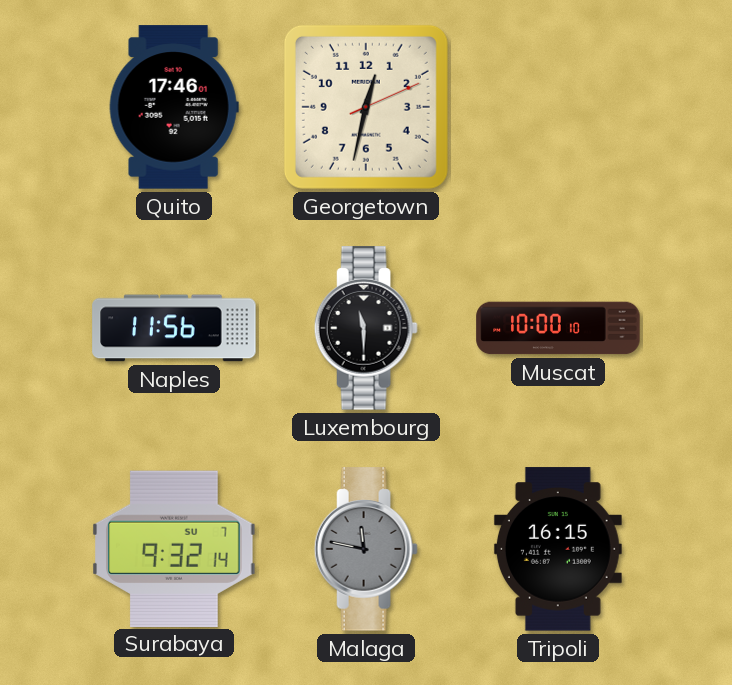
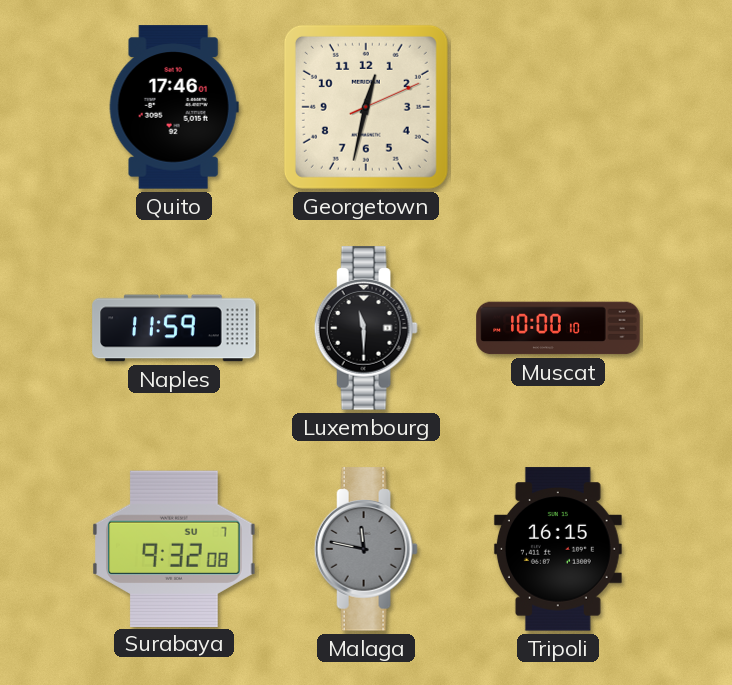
Naples: 11:56 -> 11:59 (174, 328)
Surabaya: 9:32:14 -> 9:32:08 (174, 548)
